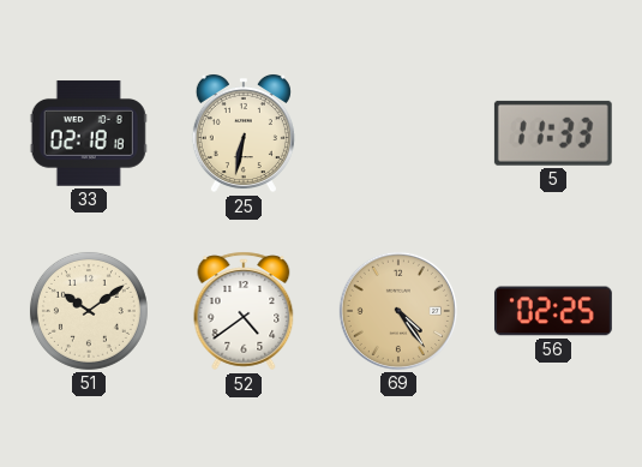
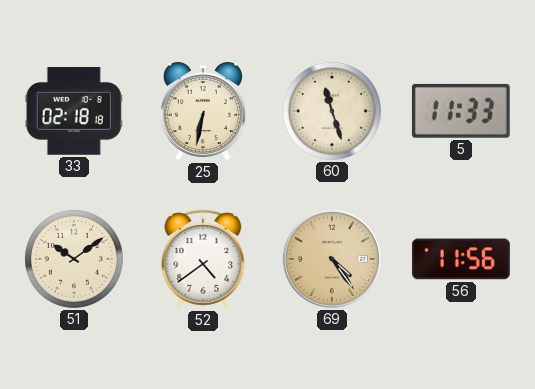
60: none -> 11:27 (332, 111)
56: 02:25 -> 11:56 (461, 259)
